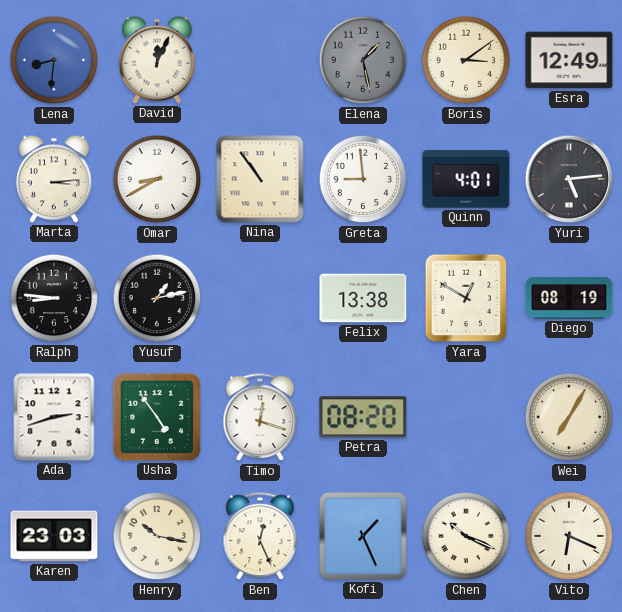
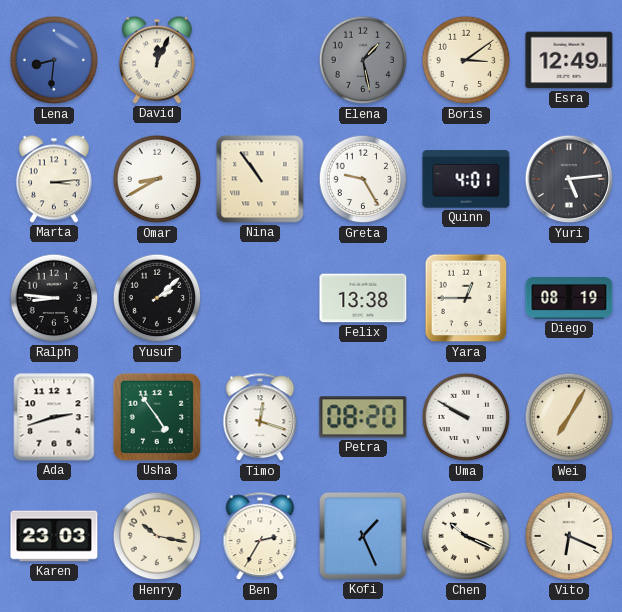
Greta: 8:59 -> 9:25 (363, 179)
Yusuf: 1:13 -> 2:08 (157, 298)
Yara: 12:50 -> 12:45 (466, 298)
Uma: none -> 9:50 (466, 417)
Ben: 12:26 -> 2:35 (260, 537)
